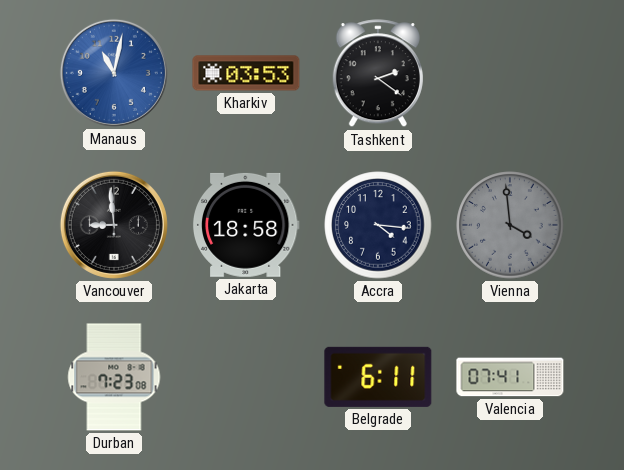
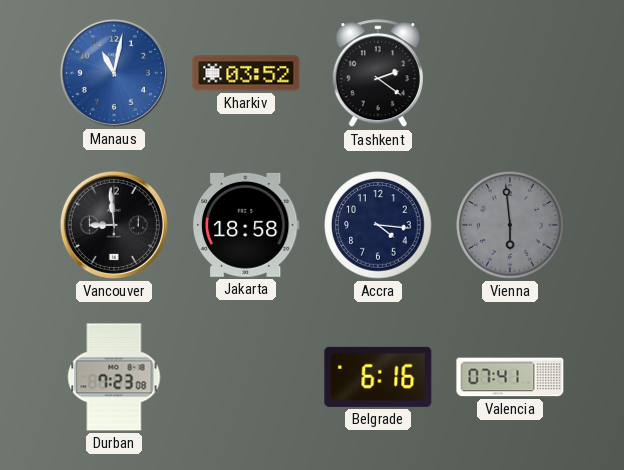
Kharkiv: 03:53 -> 03:52 (246, 73)
Vienna: 3:59 -> 5:59 (510, 225)
Belgrade: 6:11 -> 6:16 (378, 377)
